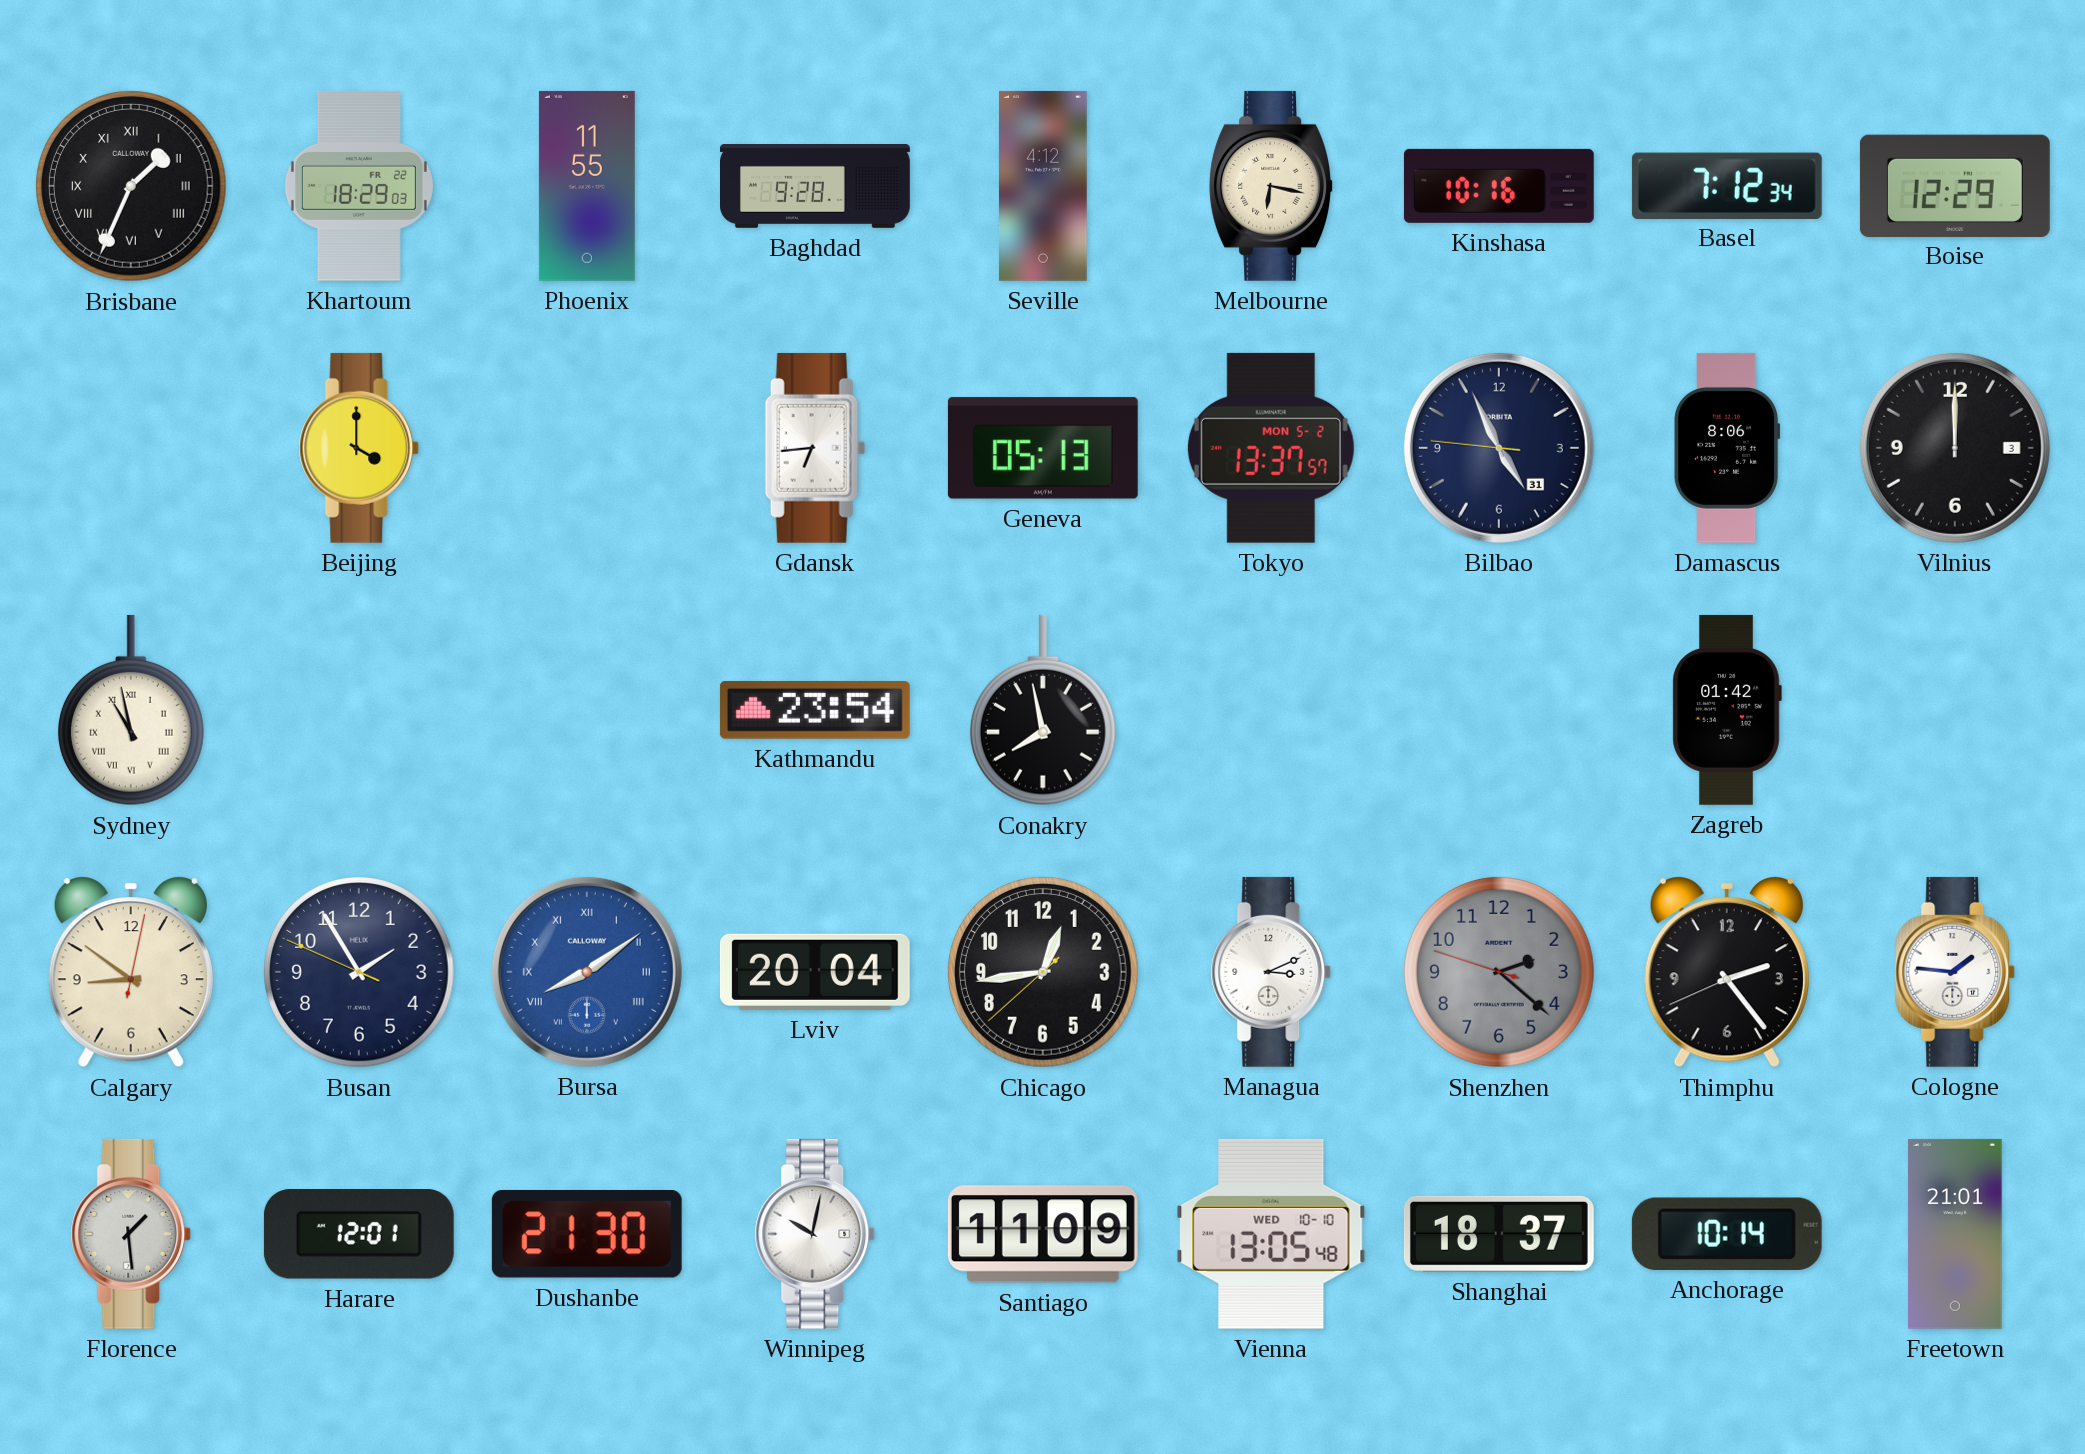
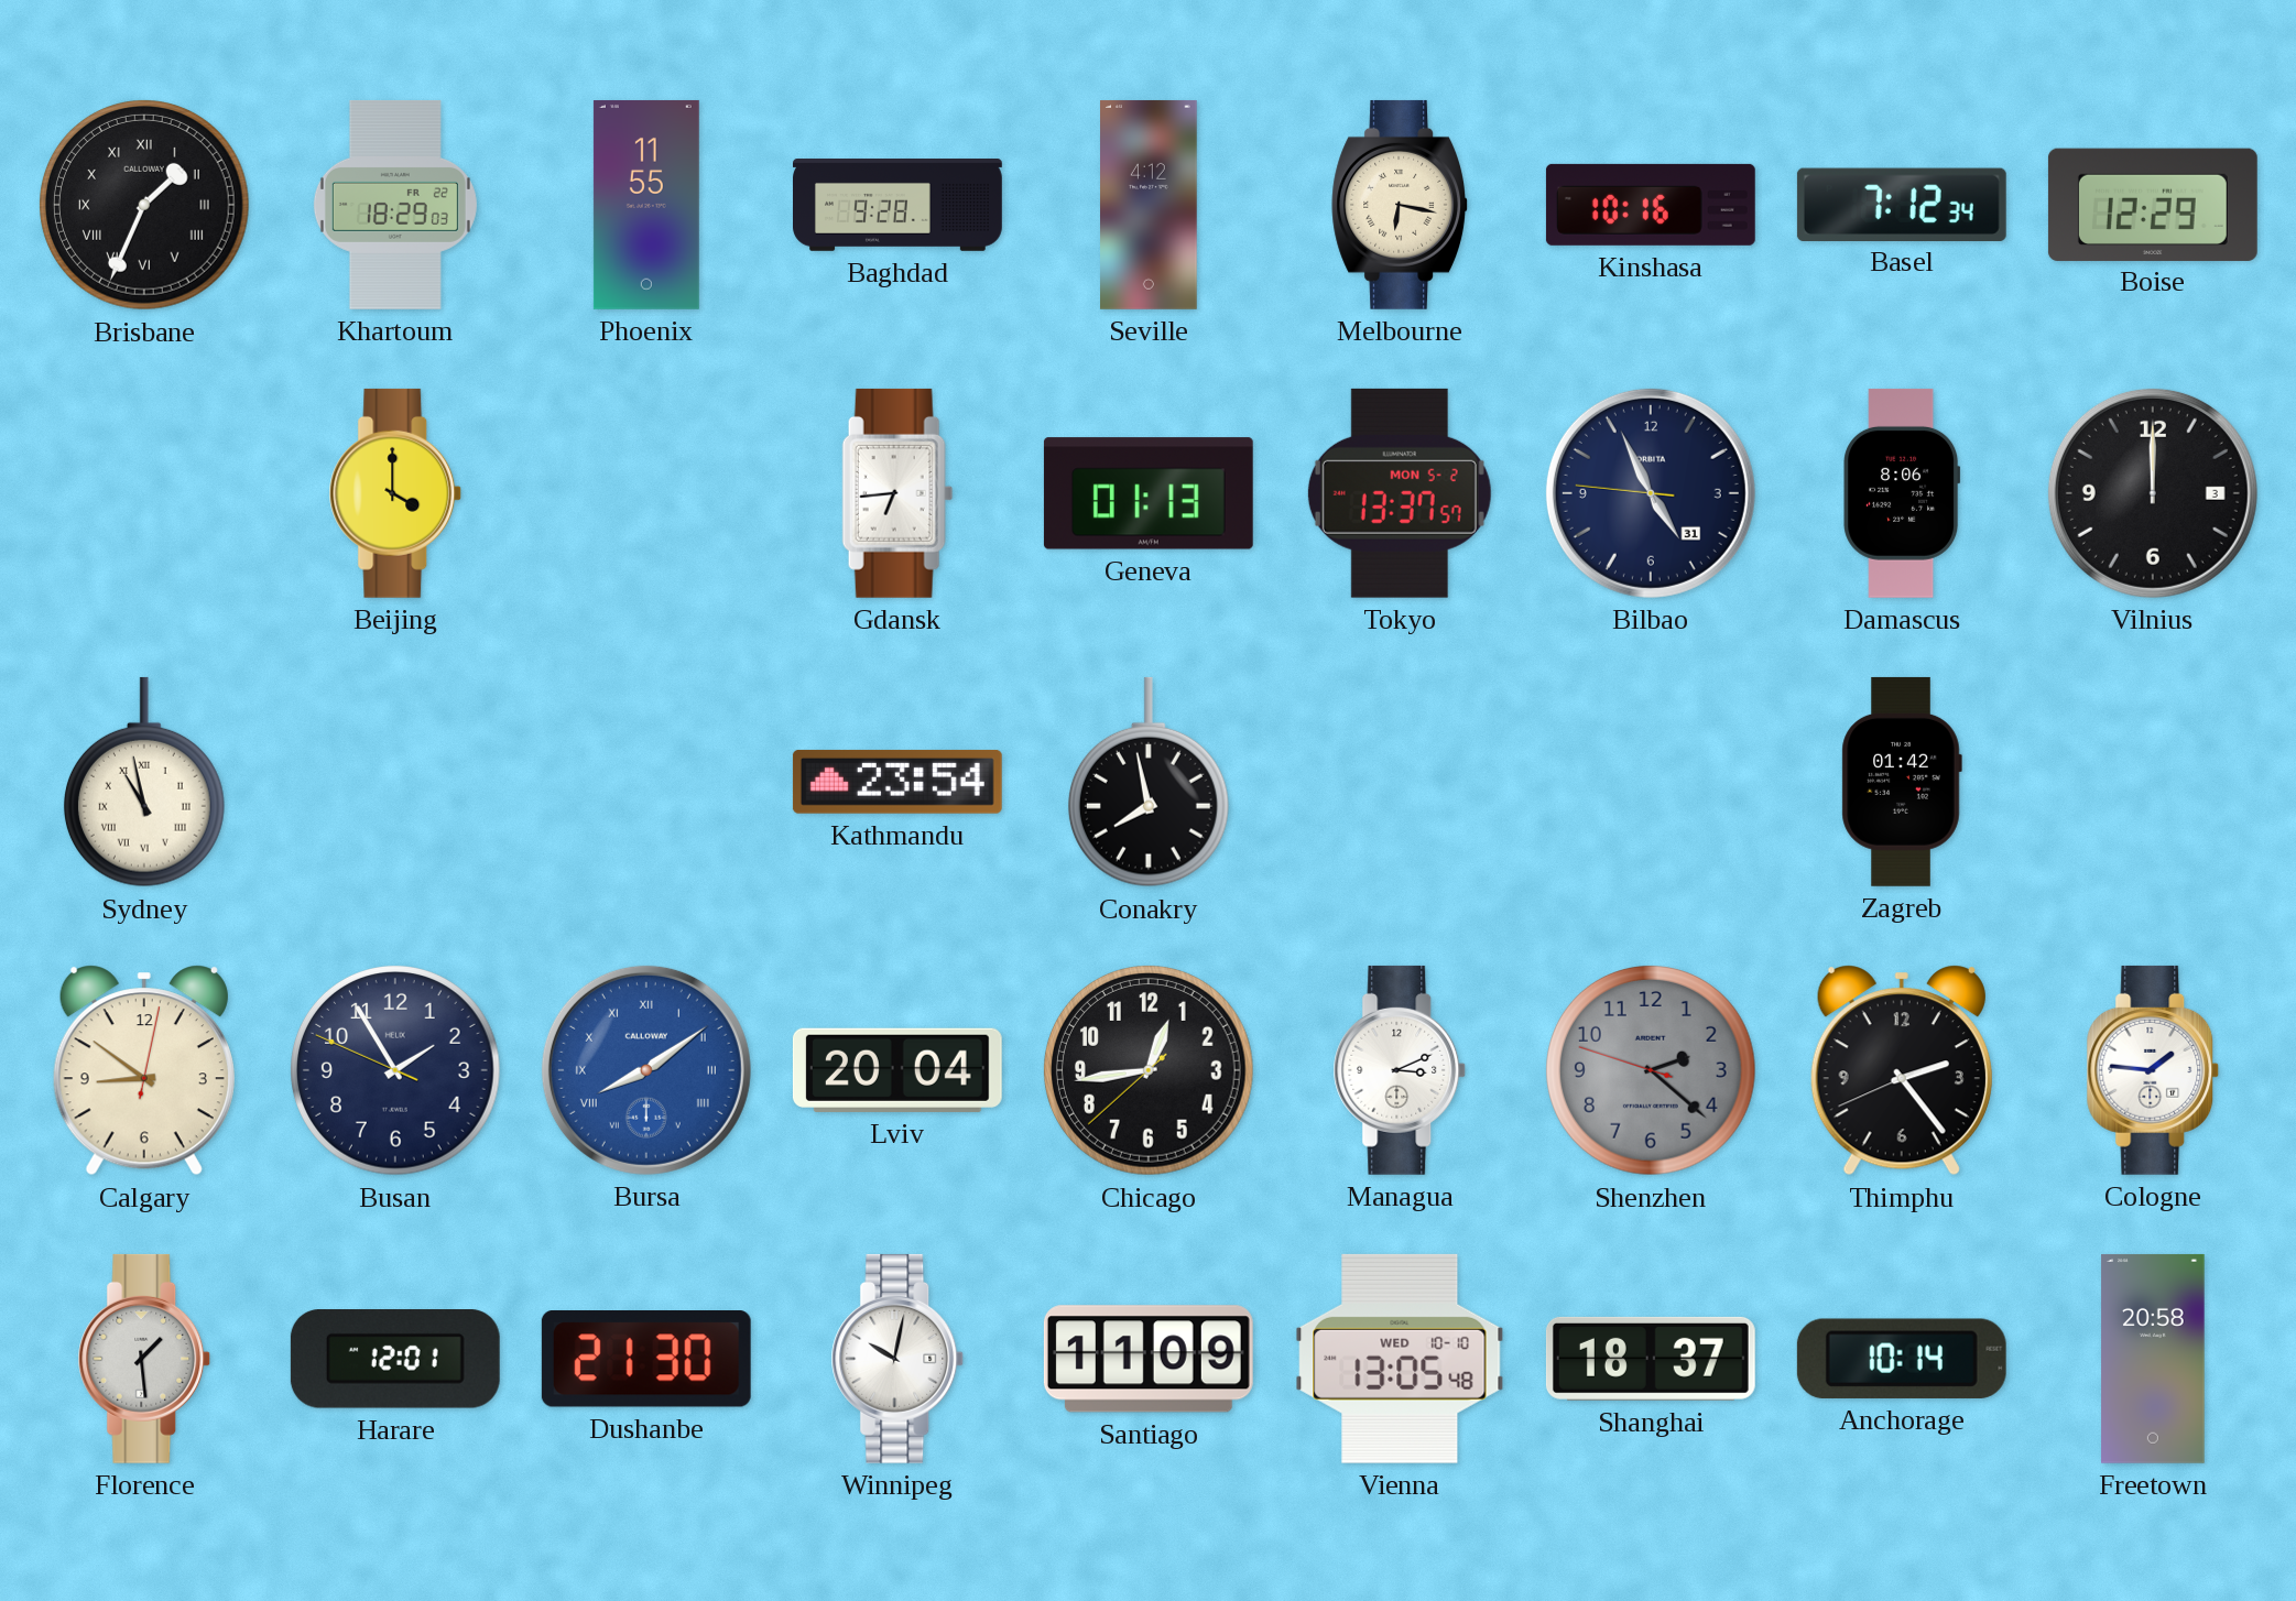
Geneva: 05:13 -> 01:13 (1149, 493)
Freetown: 21:01 -> 20:58 (2153, 1359)
